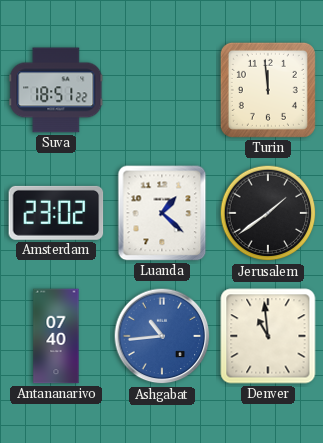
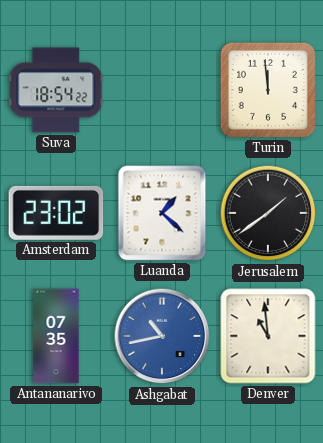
Suva: 18:51 -> 18:54 (56, 90)
Antananarivo: 07:40 -> 07:35 (56, 336)
Ashgabat: 10:44 -> 10:43 (162, 336)
